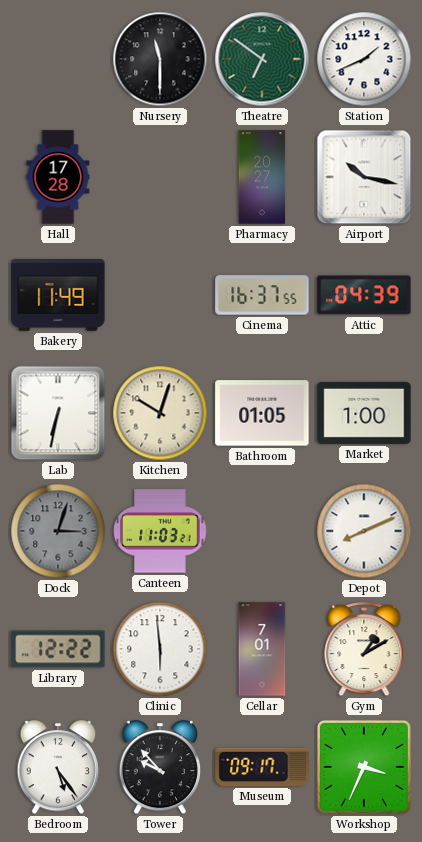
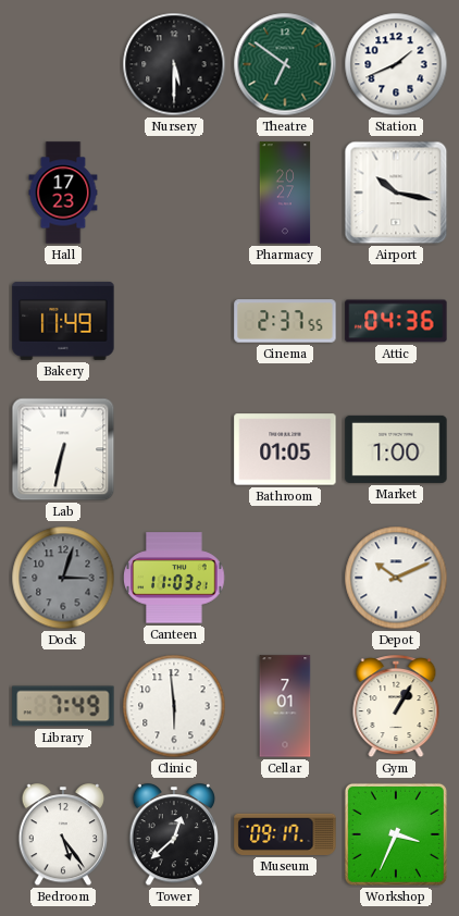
Nursery: 11:30 -> 5:30 (174, 64)
Hall: 17:28 -> 17:23 (63, 193)
Cinema: 16:37 -> 2:37 (285, 321)
Attic: 04:39 -> 04:36 (396, 321)
Kitchen: 10:03 -> none (160, 413)
Depot: 8:11 -> 10:11 (396, 578)
Library: 12:22 -> 7:49 (63, 706)
Gym: 1:10 -> 1:05 (396, 707)
Tower: 9:53 -> 12:38 (174, 835)
